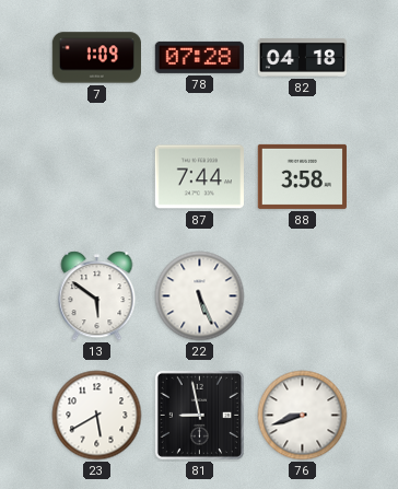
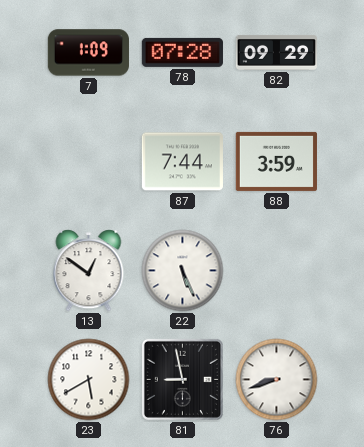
82: 04:18 -> 09:29 (276, 52)
88: 3:58 -> 3:59 (276, 161)
13: 5:51 -> 12:51 (89, 271)
